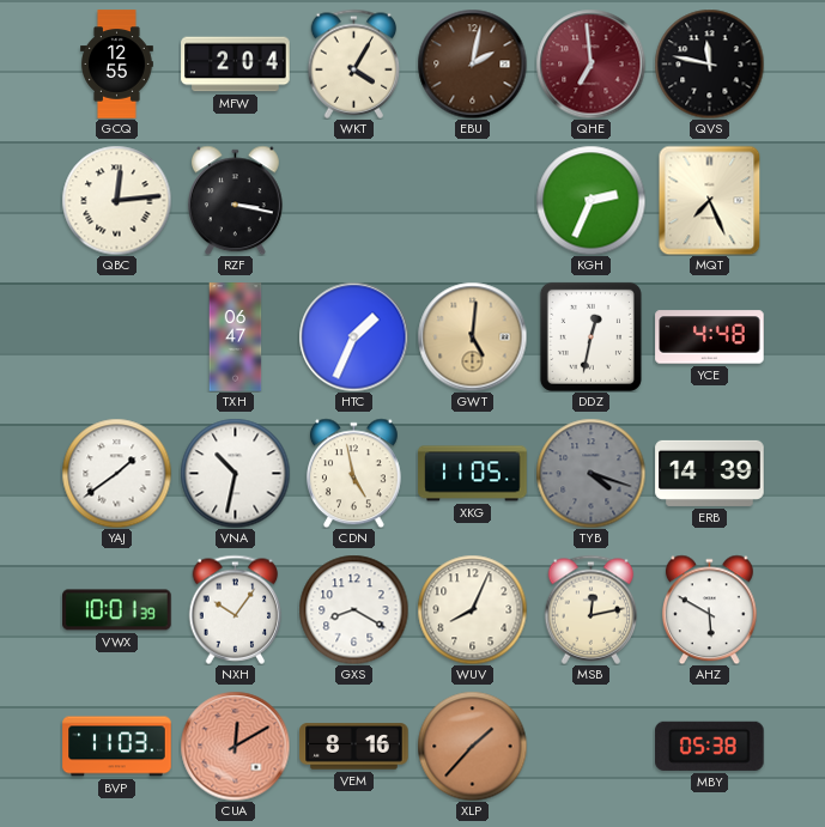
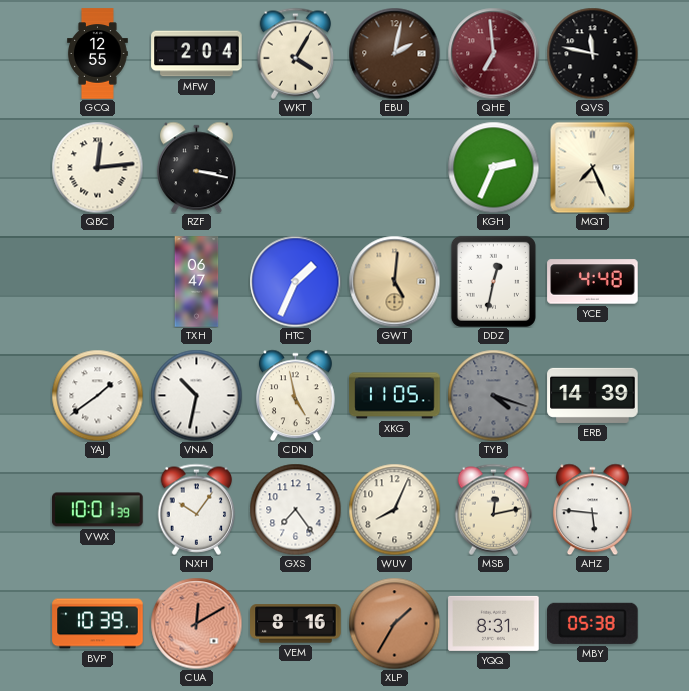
GXS: 8:20 -> 7:24 (295, 509)
AHZ: 5:50 -> 5:46 (592, 509)
BVP: 11:03 -> 10:39 (98, 624)
XLP: 1:37 -> 1:35 (394, 623)
YQQ: none -> 8:31 (494, 623)
